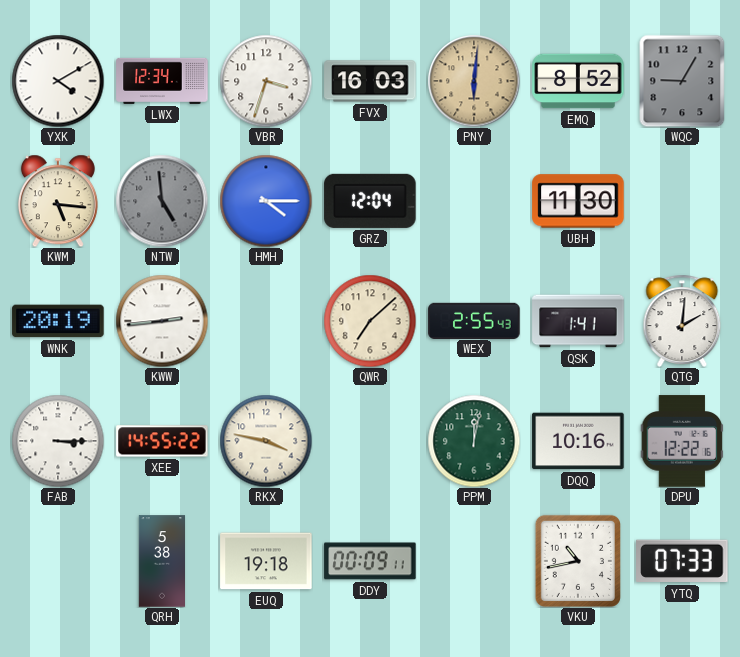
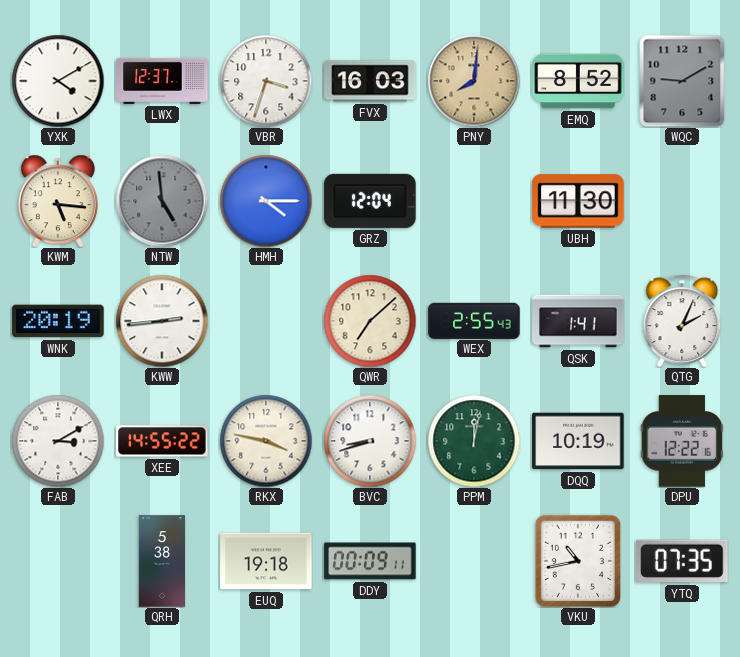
LWX: 12:34 -> 12:37 (162, 81)
PNY: 6:01 -> 8:01 (474, 81)
WQC: 9:05 -> 9:10 (682, 81)
QTG: 2:01 -> 2:04 (682, 321)
FAB: 3:15 -> 3:10 (58, 441)
BVC: none -> 8:42 (370, 441)
DQQ: 10:16 -> 10:19 (578, 441)
YTQ: 07:33 -> 07:35 (682, 561)
